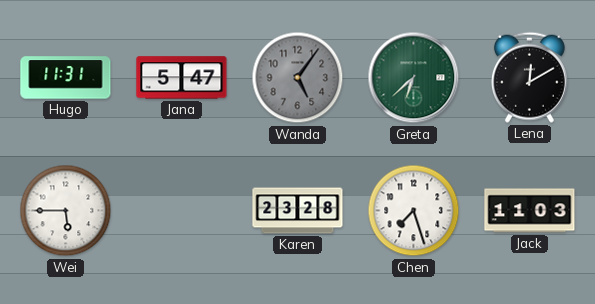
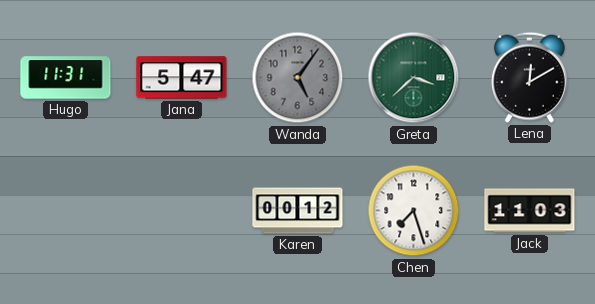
Greta: 6:38 -> 3:38 (414, 78)
Wei: 5:45 -> none (66, 211)
Karen: 23:28 -> 00:12 (298, 211)
